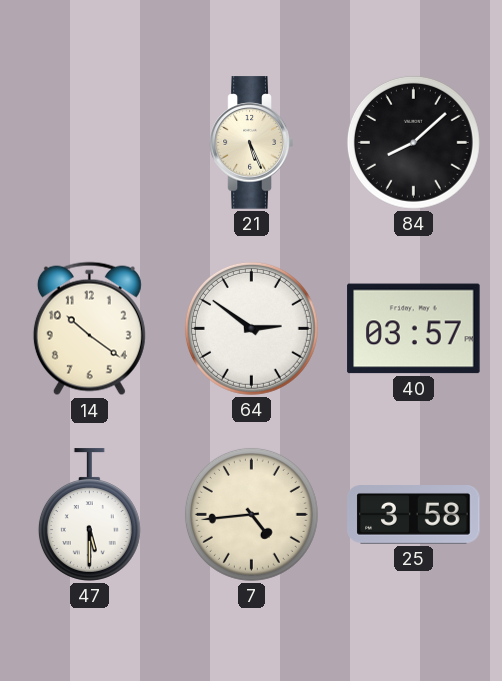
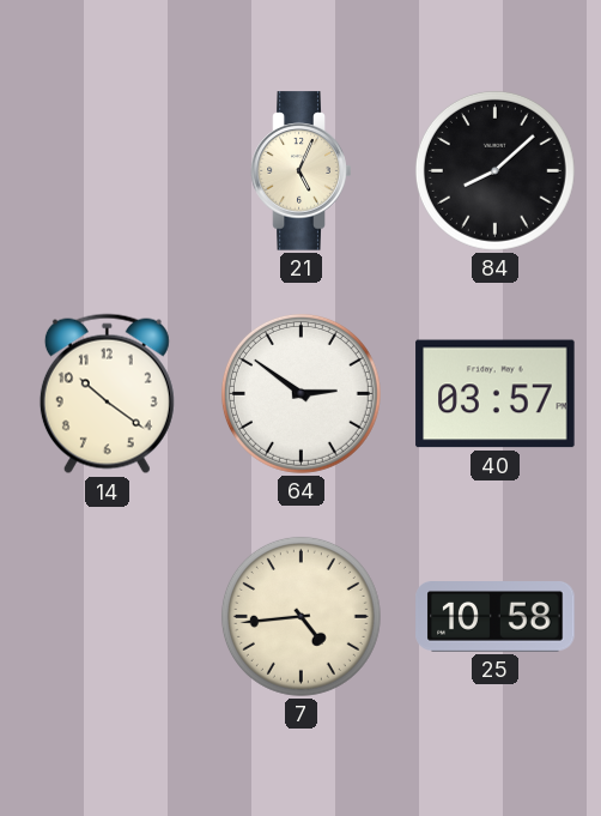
21: 5:26 -> 5:04 (302, 171)
47: 5:30 -> none (89, 515)
25: 3:58 -> 10:58 (496, 617)
